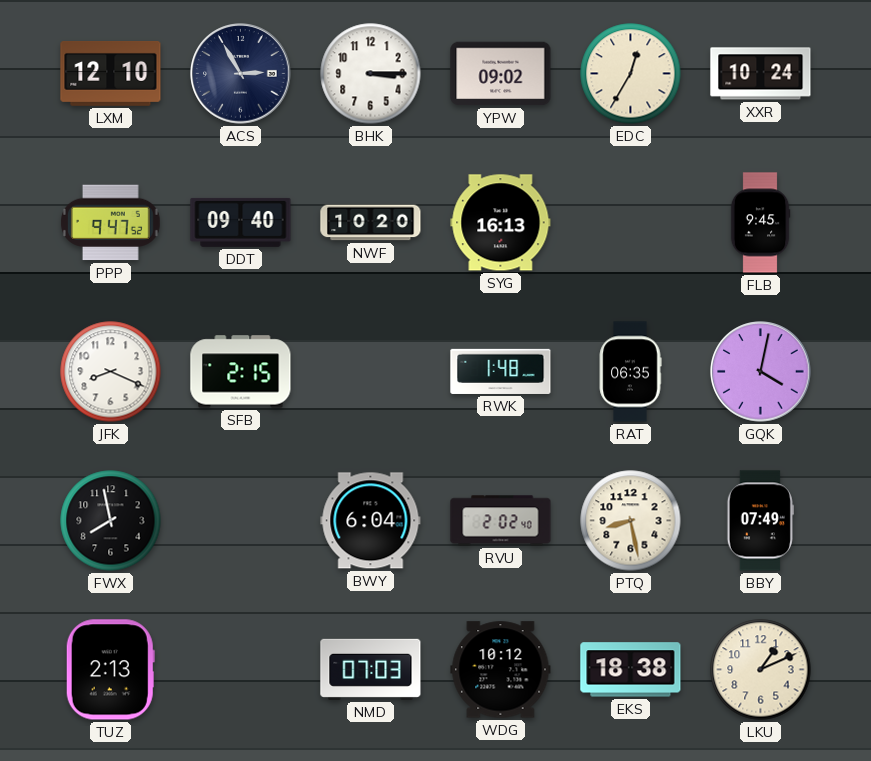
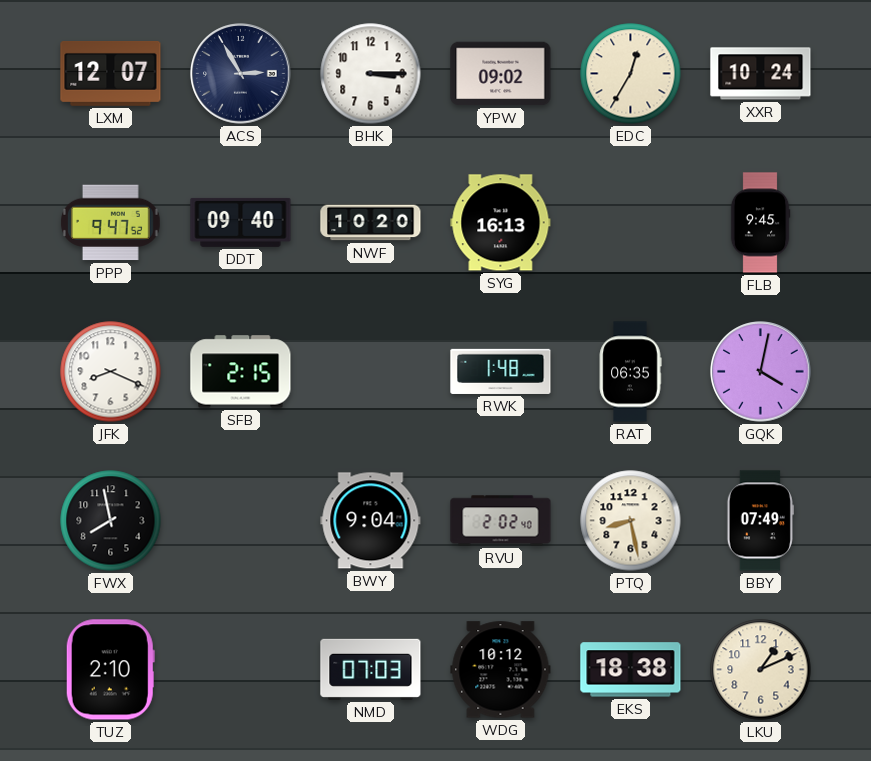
LXM: 12:10 -> 12:07 (111, 73)
BWY: 6:04 -> 9:04 (371, 521)
TUZ: 2:13 -> 2:10 (110, 670)
